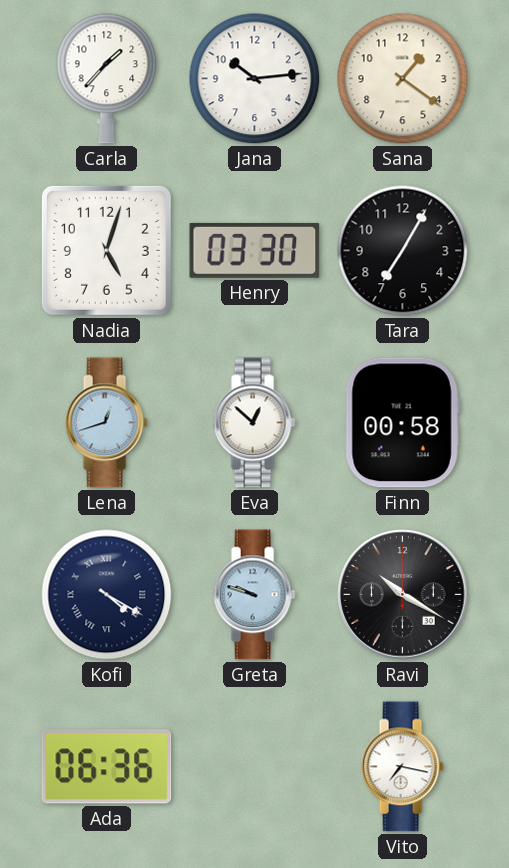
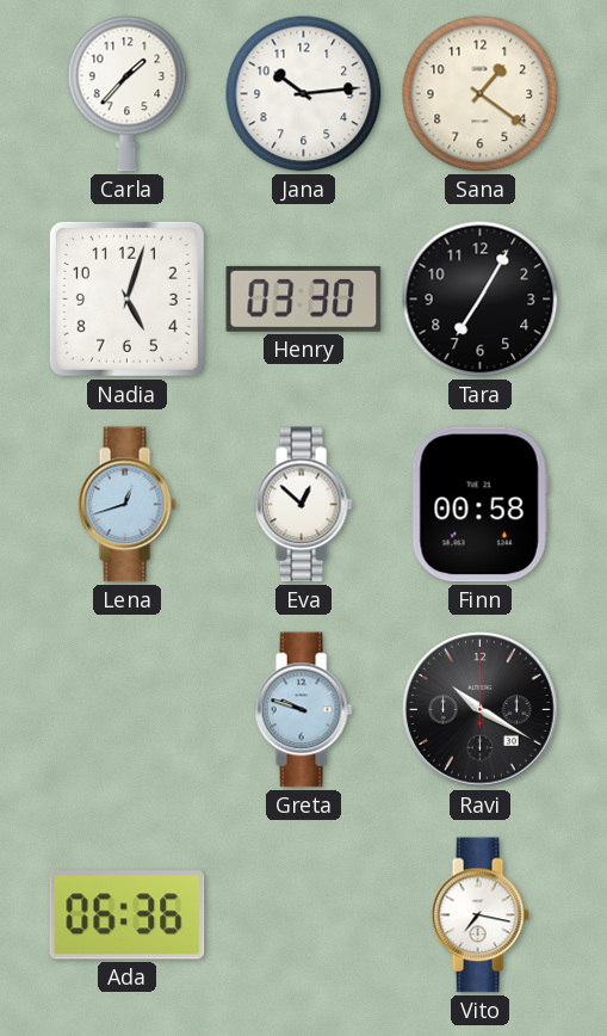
Kofi: 4:20 -> none (107, 595)
